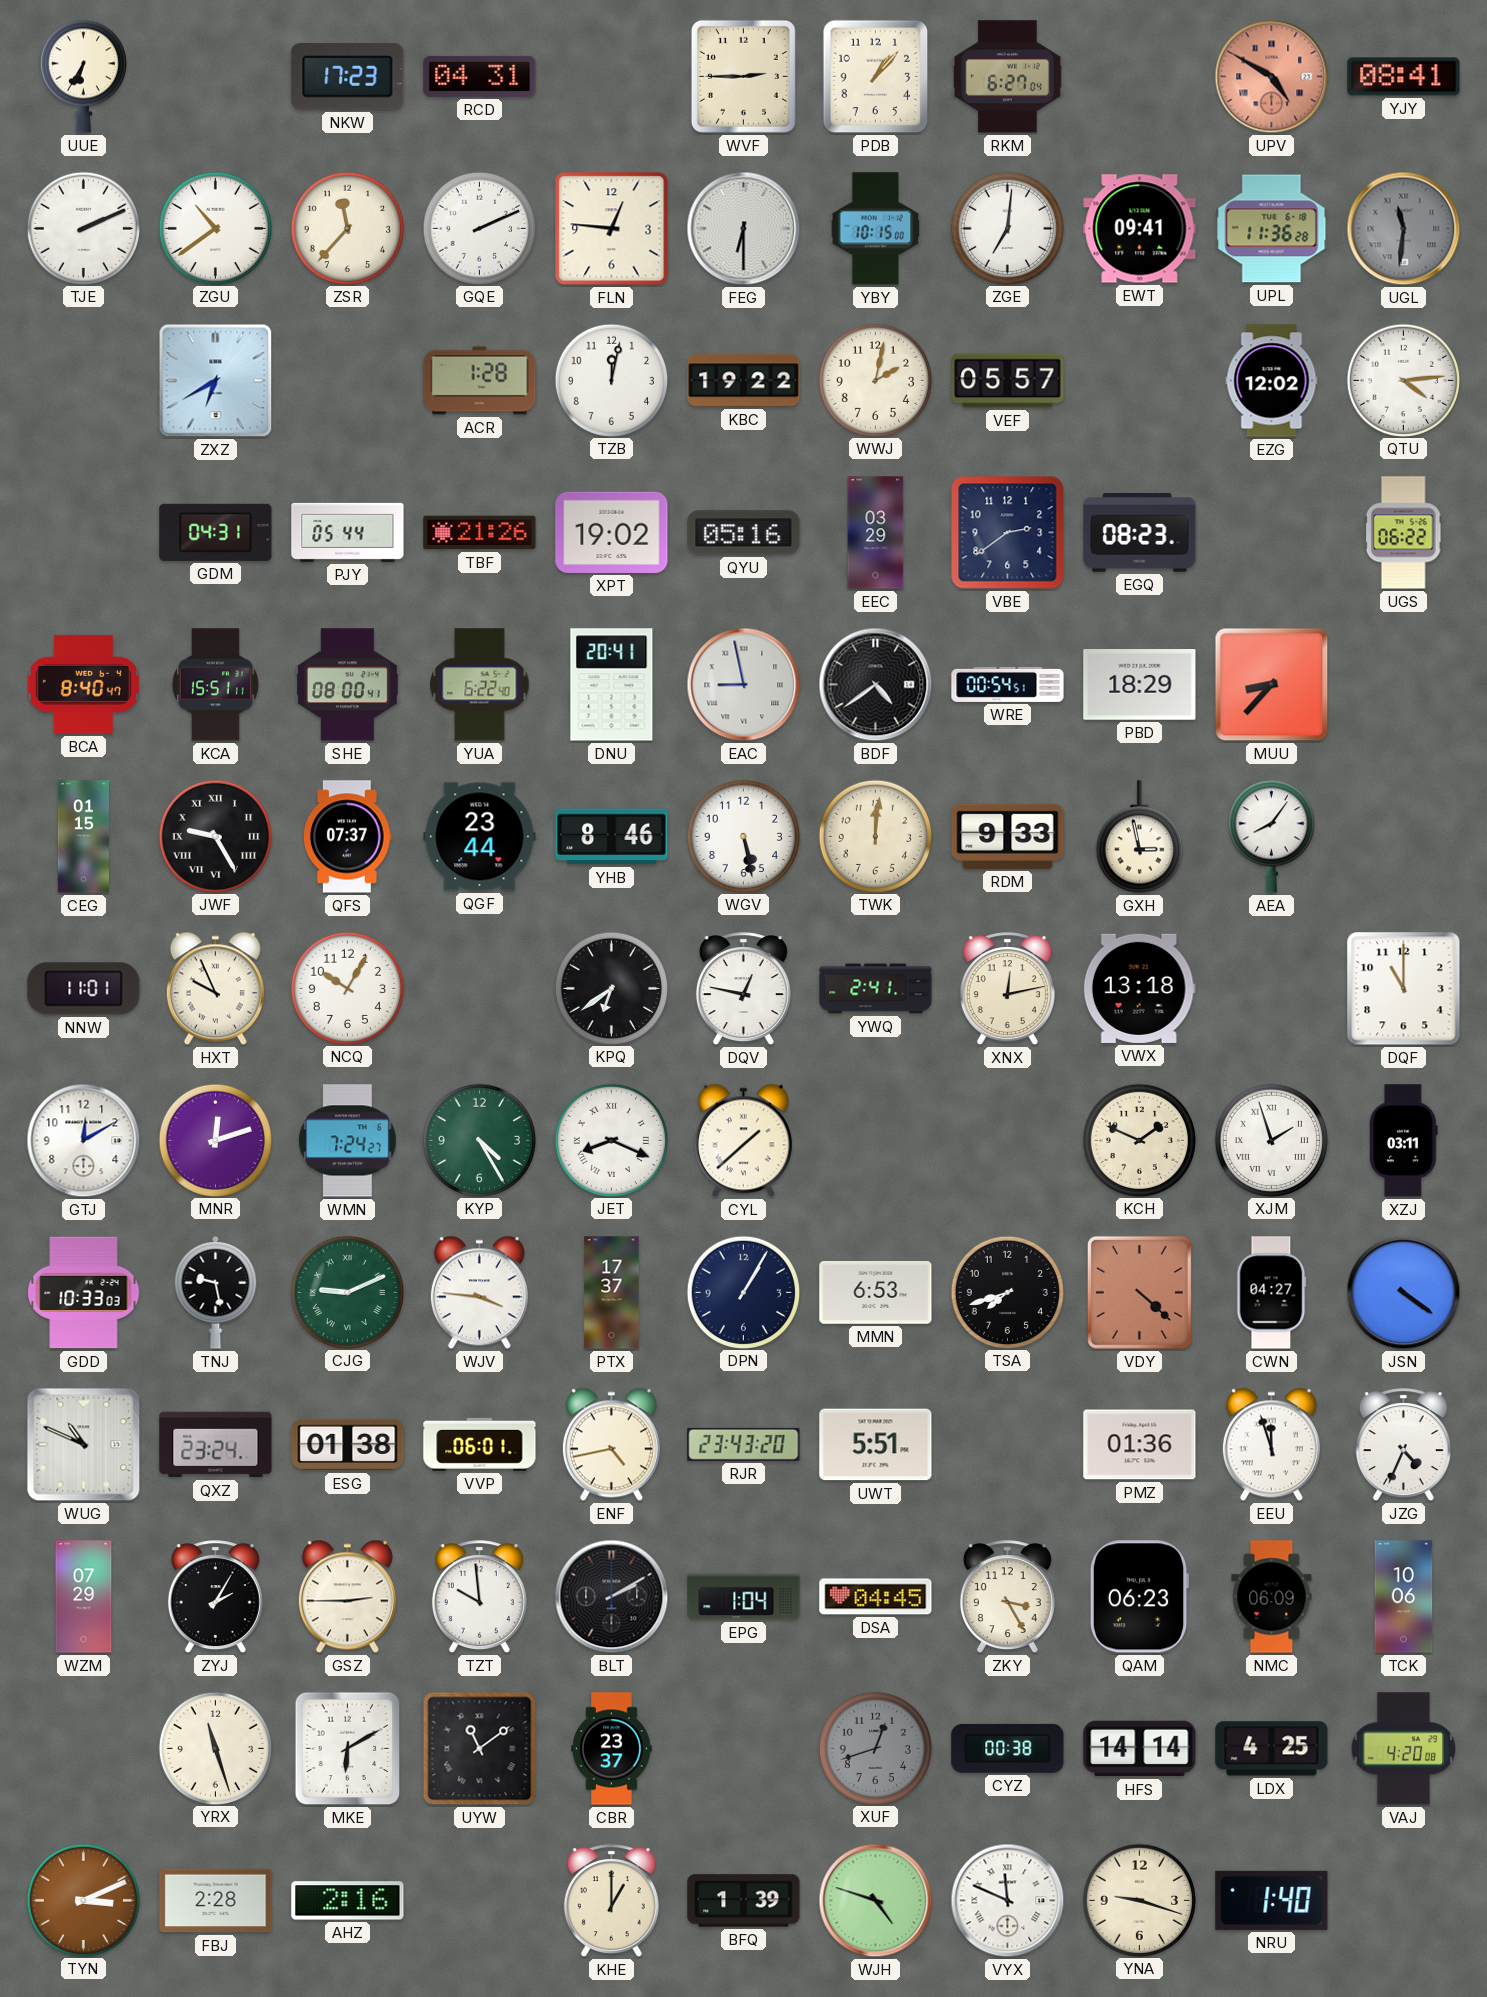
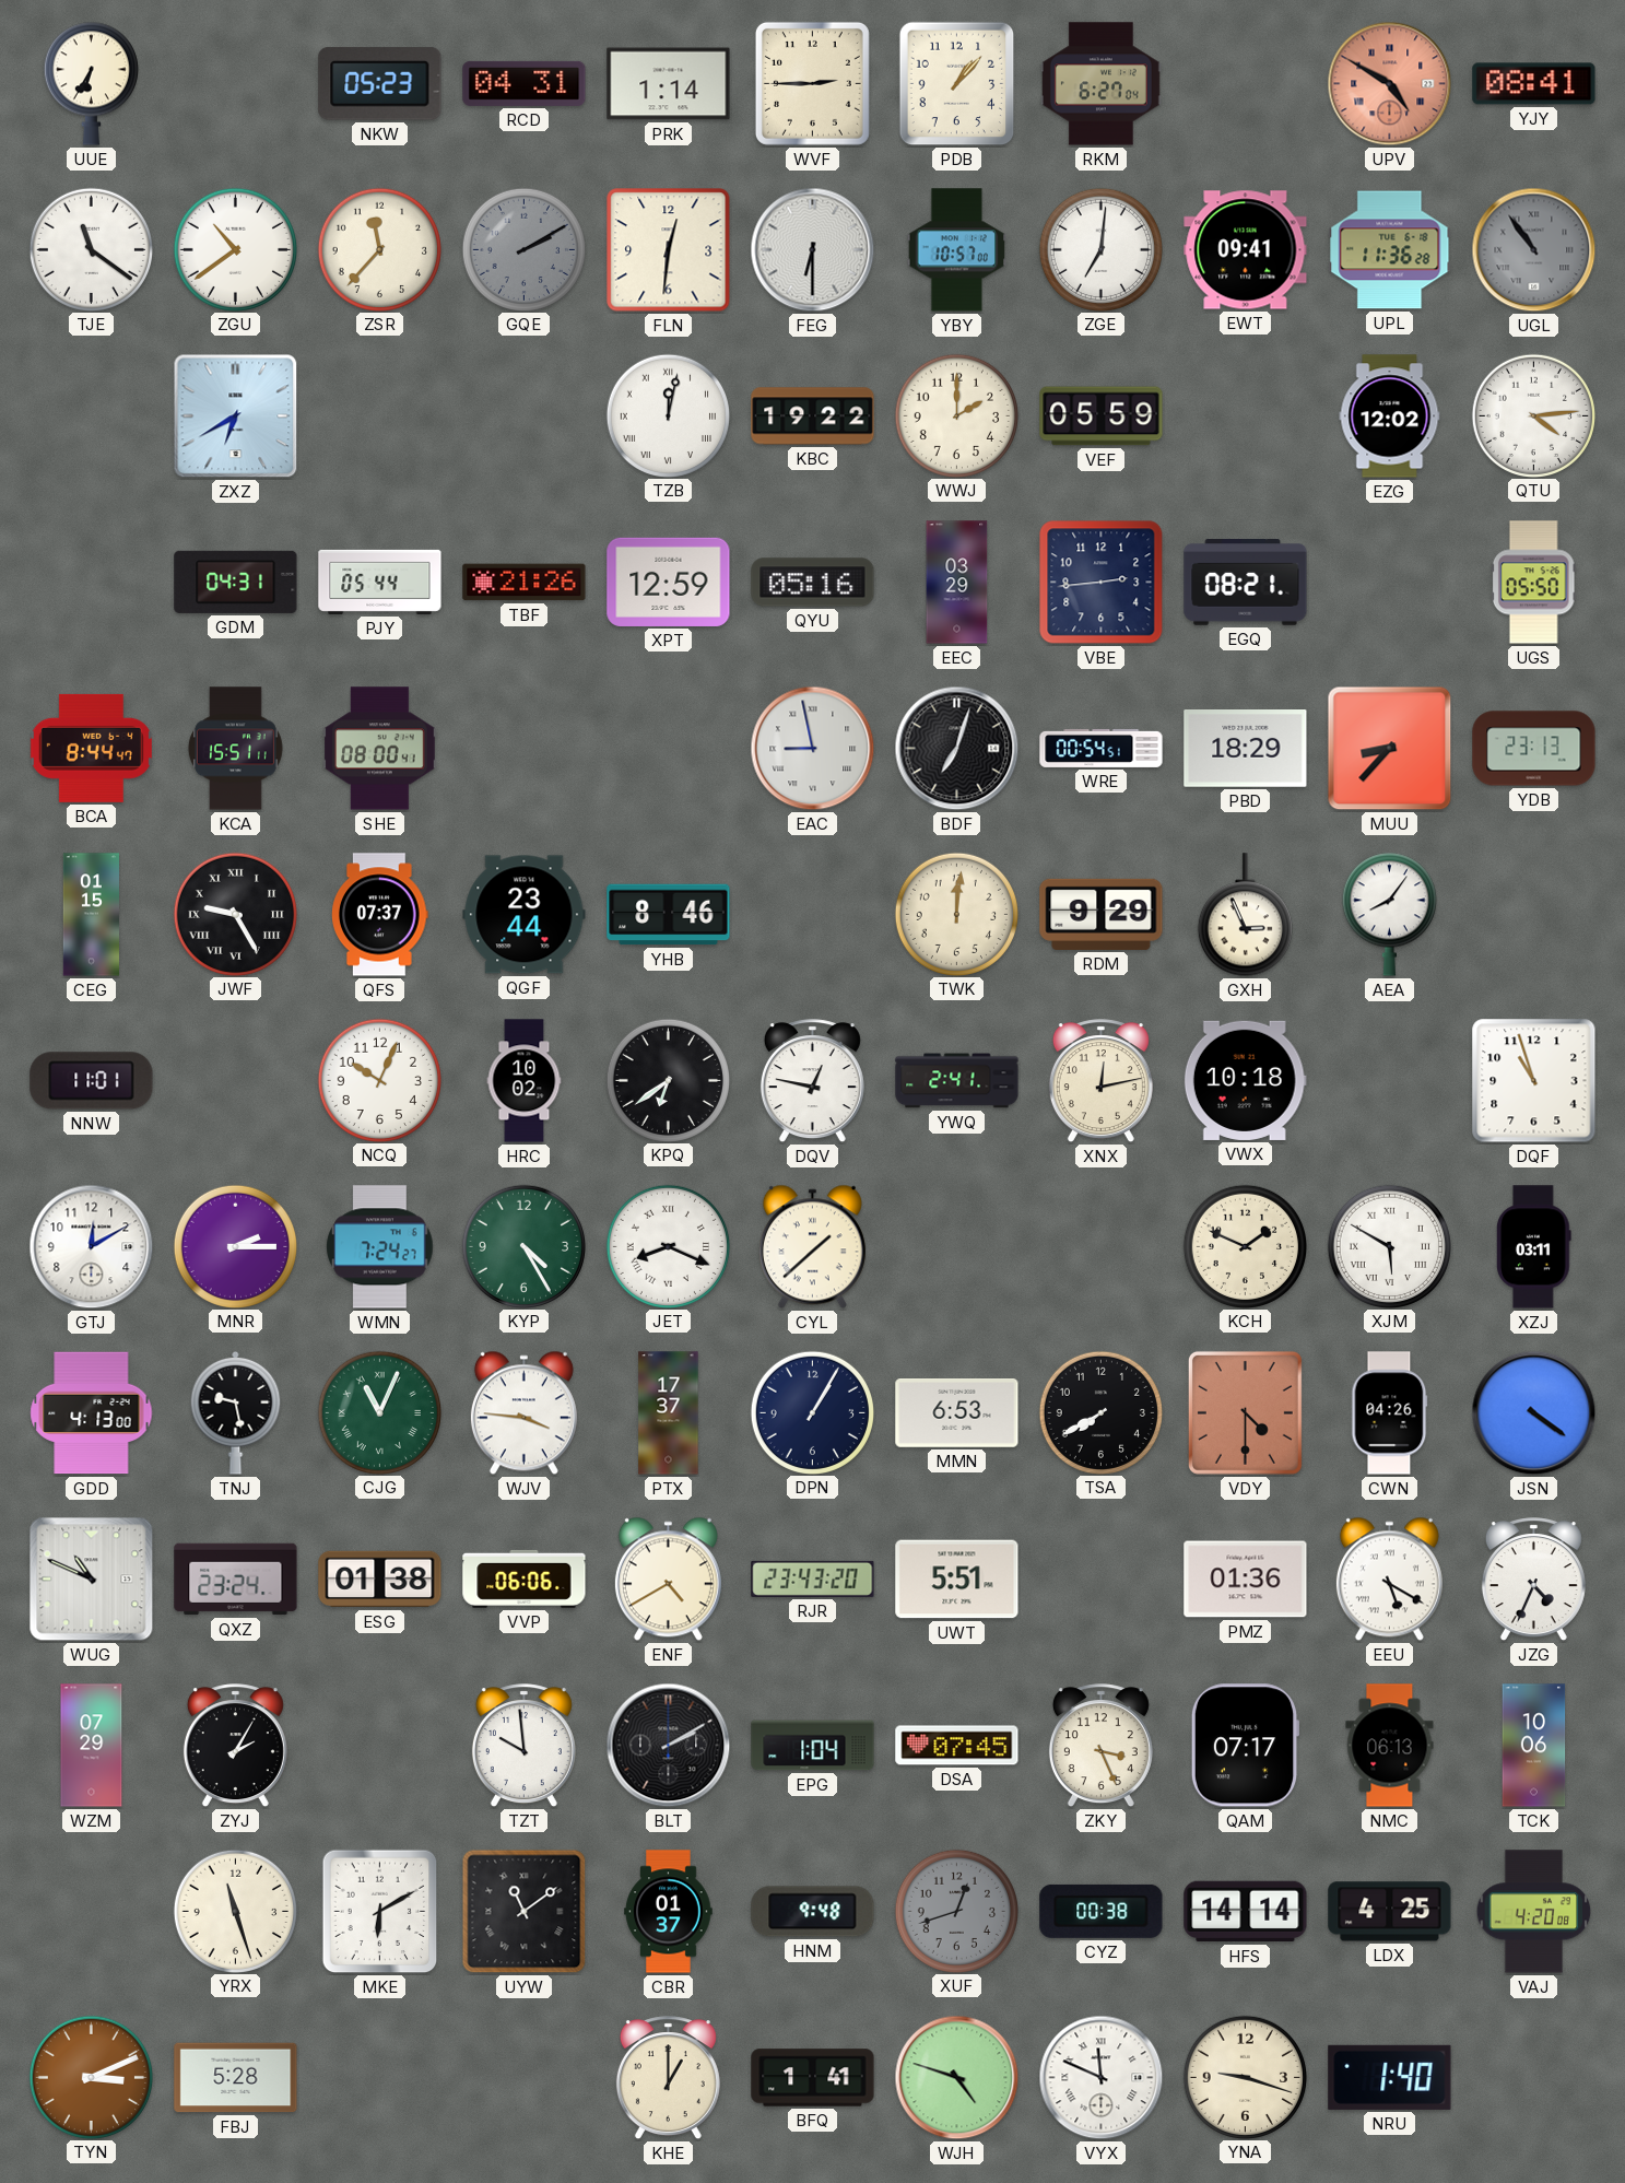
NKW: 17:23 -> 05:23 (380, 84)
PRK: none -> 1:14 (669, 84)
TJE: 2:11 -> 11:21 (91, 249)
GQE: 2:11 -> 2:10 (523, 249)
GQE dial: white -> grey (523, 249)
FLN: 12:46 -> 12:31 (669, 250)
YBY: 10:15 -> 10:57 (957, 250)
UGL: 11:31 -> 10:54 (1534, 250)
ACR: 1:28 -> none (480, 381)
TZB numerals: Arabic -> Roman (668, 415)
WWJ: 2:02 -> 2:00 (956, 415)
VEF: 05:57 -> 05:59 (1102, 416)
XPT: 19:02 -> 12:59 (669, 582)
VBE: 2:39 -> 2:44 (1102, 583)
EGQ: 08:23 -> 08:21 (1246, 583)
UGS: 06:22 -> 05:50 (1533, 583)
BCA: 8:40 -> 8:44 (91, 748)
YUA: 6:22 -> none (480, 685)
DNU: 20:41 -> none (612, 685)
BDF: 4:39 -> 7:03 (957, 749)
YDB: none -> 23:13 (1534, 749)
WGV: 5:28 -> none (743, 836)
RDM: 9:33 -> 9:29 (1102, 914)
GXH: 2:58 -> 2:56 (1245, 915)
HXT: 9:56 -> none (215, 989)
NCQ: 10:05 -> 10:04 (379, 1080)
HRC: none -> 10:02 (525, 1081)
VWX: 13:18 -> 10:18 (1245, 1080)
DQF: 11:00 -> 10:57 (1534, 1081)
MNR: 12:12 -> 2:15 (235, 1246)
XJM: 1:57 -> 5:50 (1389, 1246)
GDD: 10:33 -> 4:13 (92, 1413)
CJG: 9:11 -> 11:04 (379, 1412)
TSA: 7:42 -> 7:40 (1100, 1412)
VDY: 4:22 -> 4:30 (1245, 1412)
CWN: 04:27 -> 04:26 (1389, 1413)
VVP: 06:01 -> 06:06 (525, 1578)
ENF: 4:43 -> 4:40 (668, 1580)
EEU: 11:57 -> 5:20 (1389, 1580)
GSZ: 2:45 -> none (347, 1597)
DSA: 04:45 -> 07:45 (957, 1746)
ZKY: 3:25 -> 3:26 (1100, 1746)
QAM: 06:23 -> 07:17 (1245, 1746)
NMC: 06:09 -> 06:13 (1390, 1746)
CBR: 23:37 -> 01:37 (669, 1912)
HNM: none -> 9:48 (813, 1912)
FBJ: 2:28 -> 5:28 (236, 2078)
AHZ: 2:16 -> none (348, 1901)
BFQ: 1:39 -> 1:41 (813, 2078)
